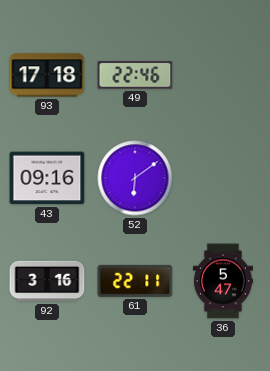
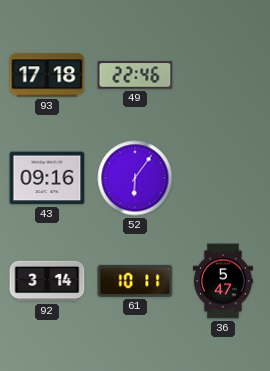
52: 6:09 -> 6:06 (135, 178)
92: 3:16 -> 3:14 (47, 281)
61: 22:11 -> 10:11 (135, 281)
